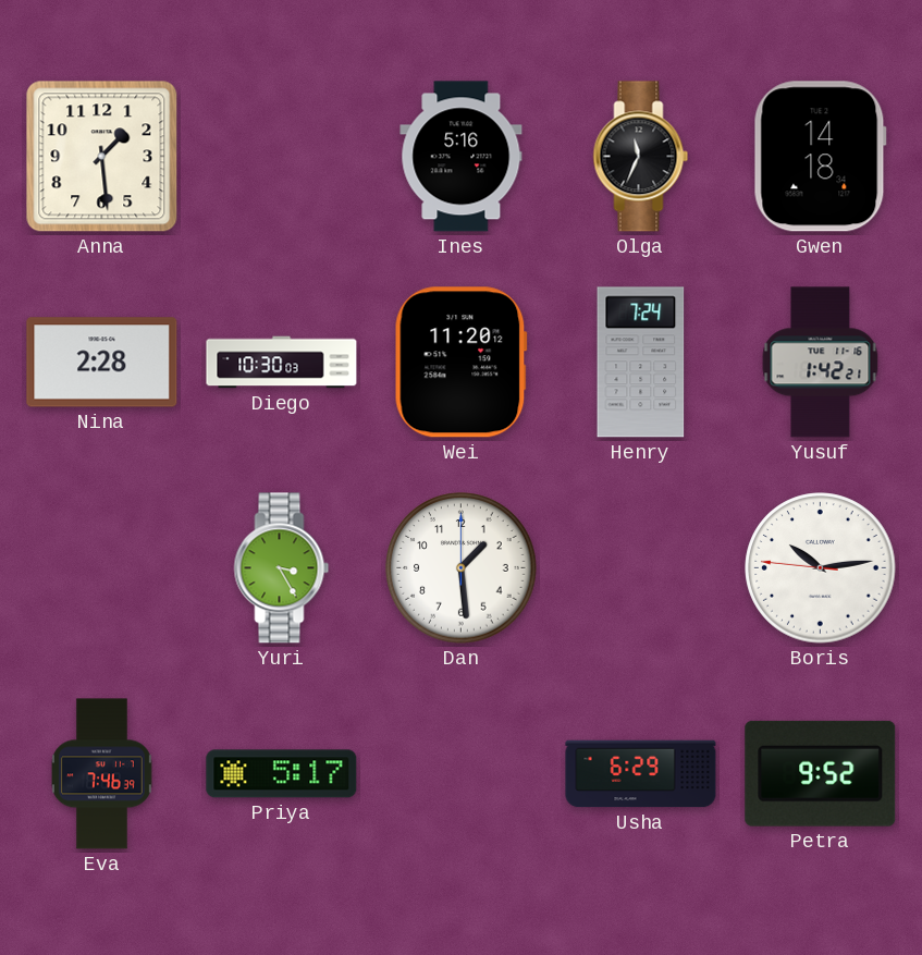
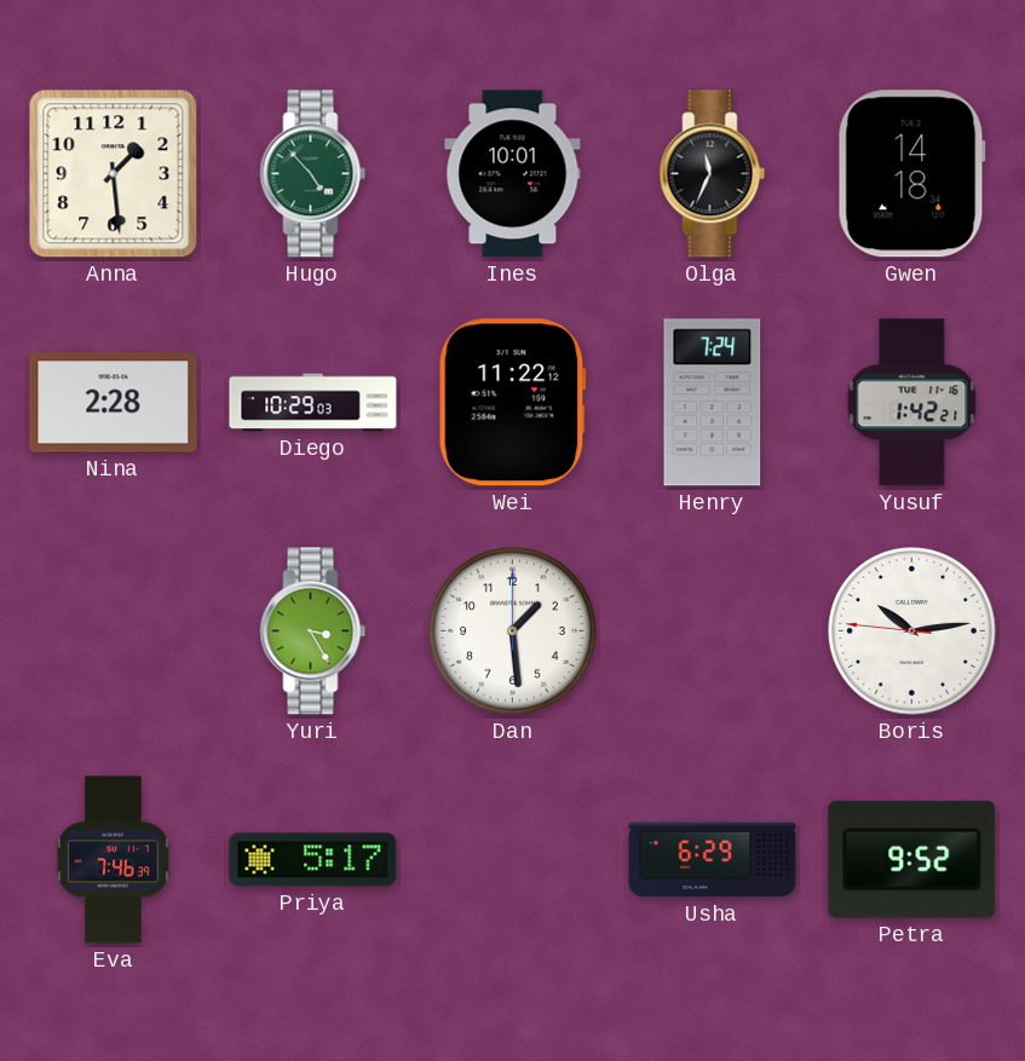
Hugo: none -> 4:53 (313, 174)
Ines: 5:16 -> 10:01 (513, 174)
Diego: 10:30 -> 10:29 (313, 403)
Wei: 11:20 -> 11:22 (512, 403)
